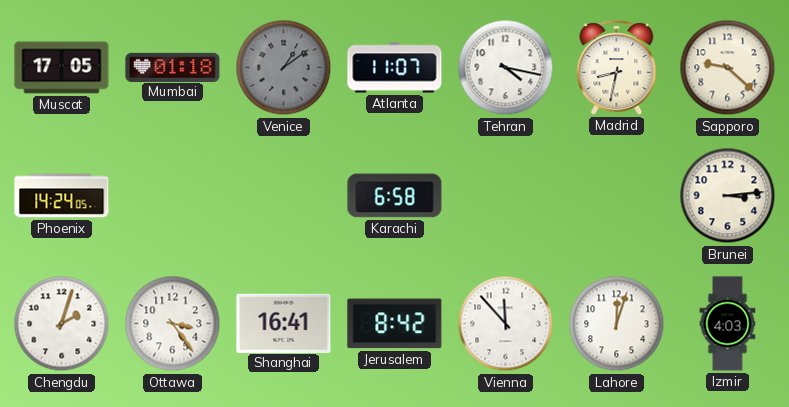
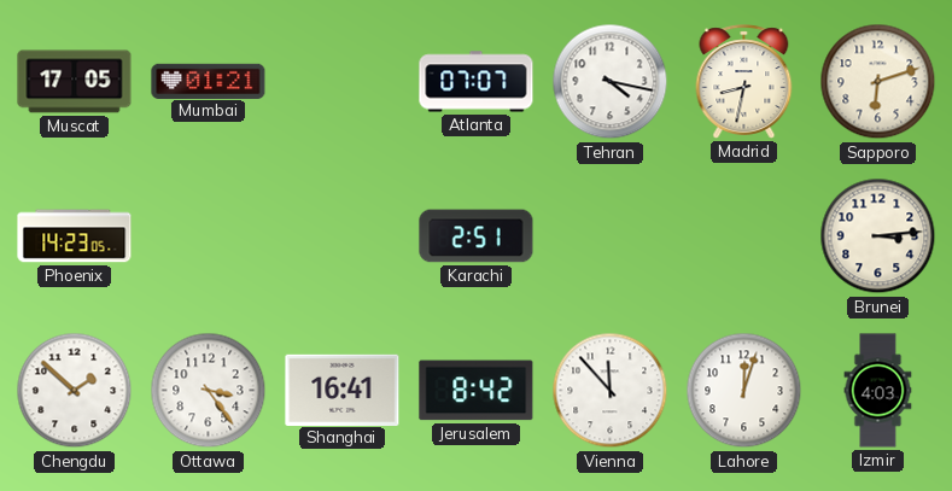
Mumbai: 01:18 -> 01:21 (209, 81)
Venice: 1:09 -> none (284, 68)
Atlanta: 11:07 -> 07:07 (477, 82)
Sapporo: 9:22 -> 6:12 (878, 82)
Phoenix: 14:24 -> 14:23 (75, 236)
Karachi: 6:58 -> 2:51 (477, 236)
Chengdu: 2:03 -> 1:52 (75, 391)
